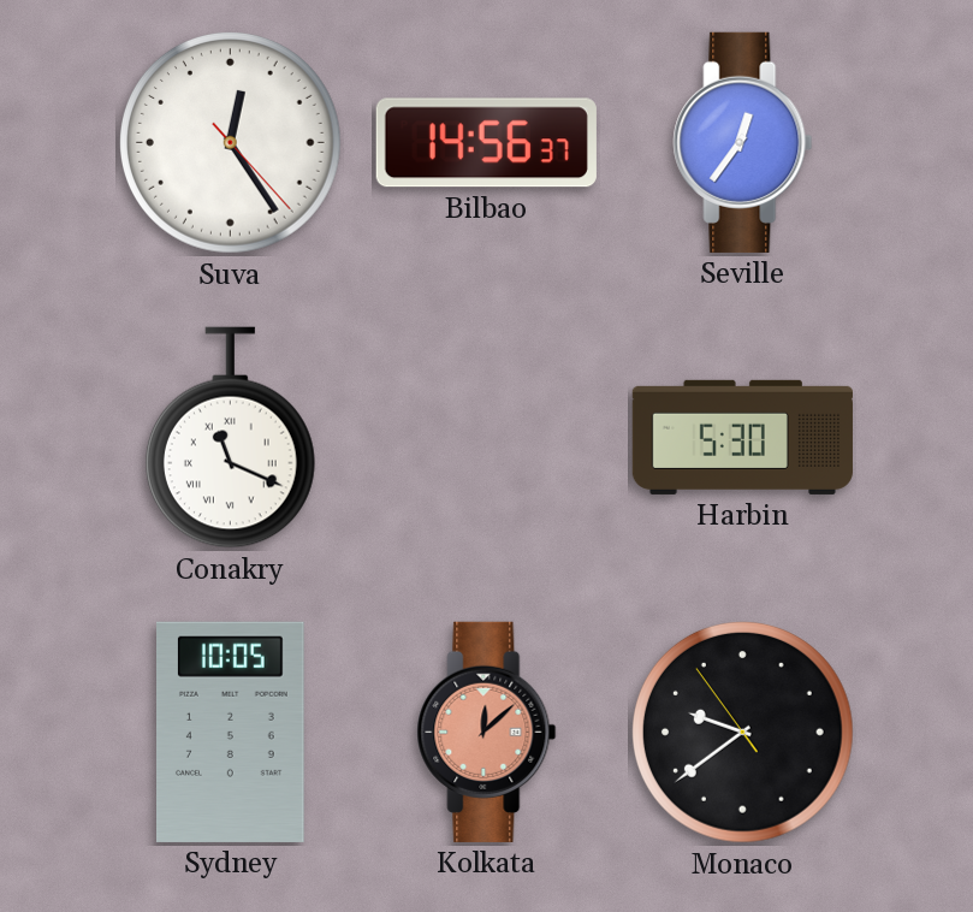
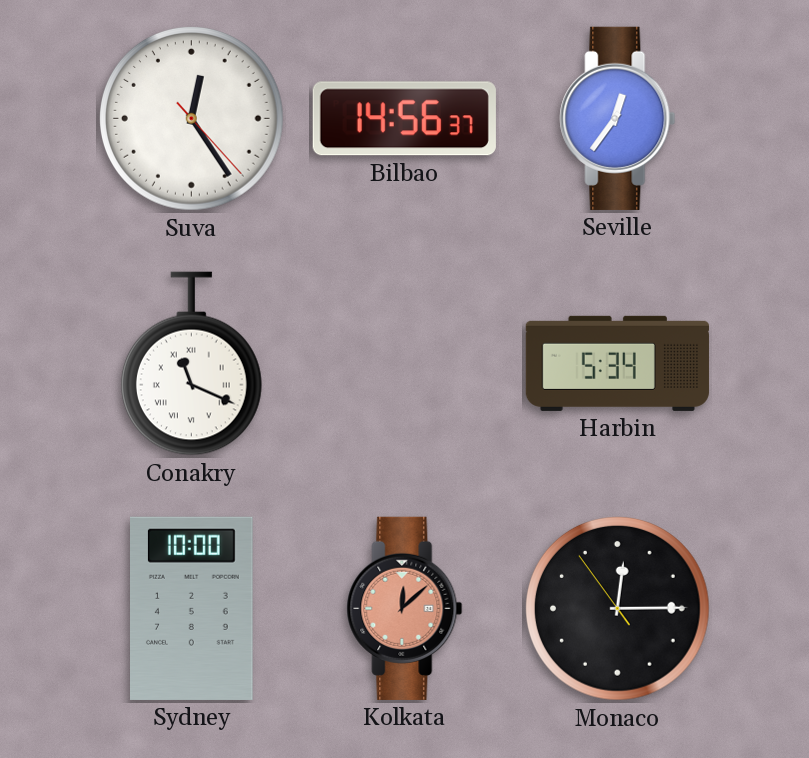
Harbin: 5:30 -> 5:34 (617, 363)
Sydney: 10:05 -> 10:00 (192, 608)
Monaco: 9:38 -> 12:14 (618, 609)
